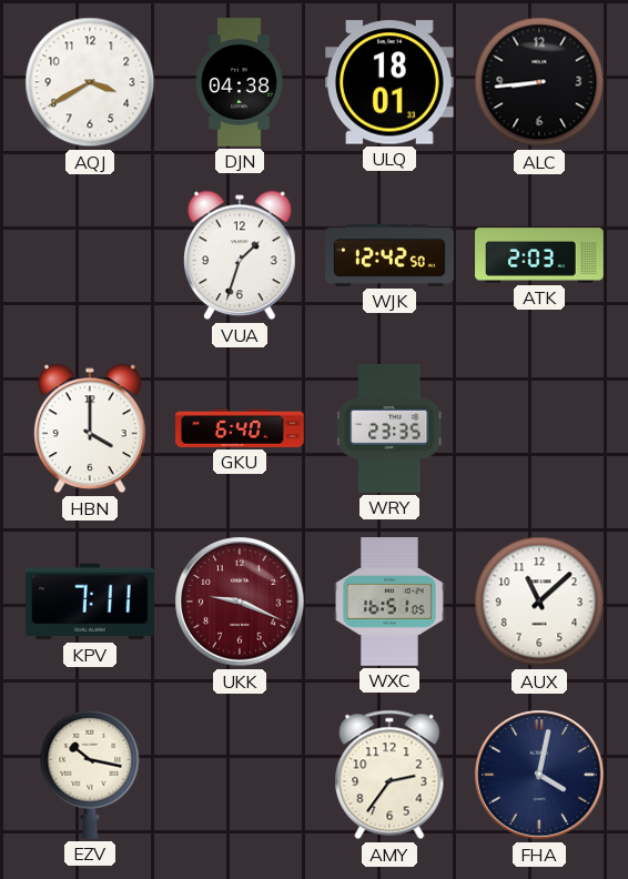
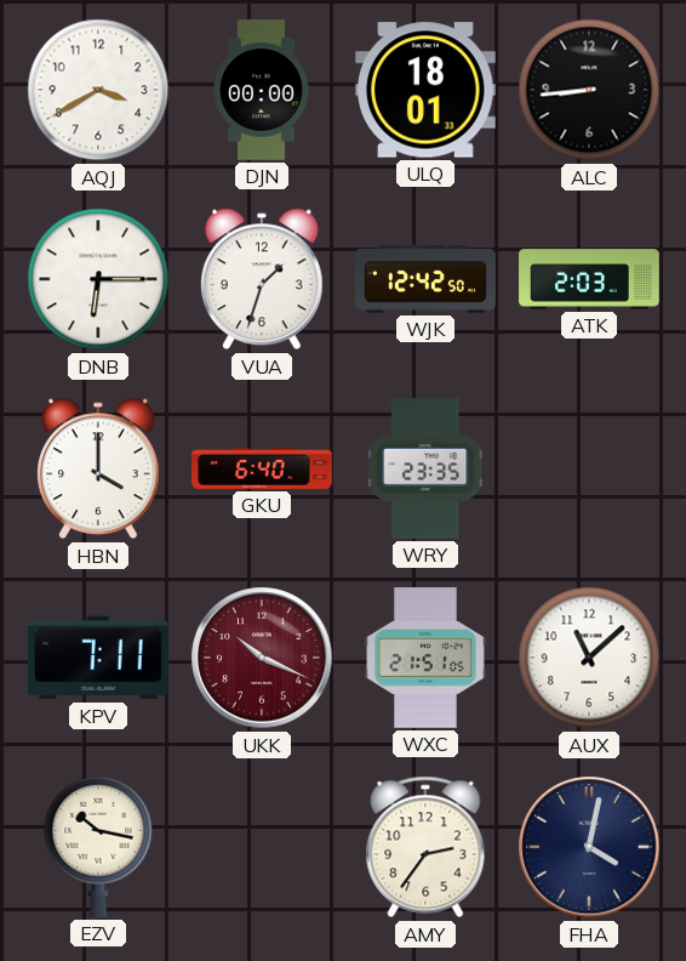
DJN: 04:38 -> 00:00 (262, 90)
DNB: none -> 6:15 (98, 279)
UKK: 9:19 -> 10:19 (262, 658)
WXC: 16:51 -> 21:51 (425, 658)
